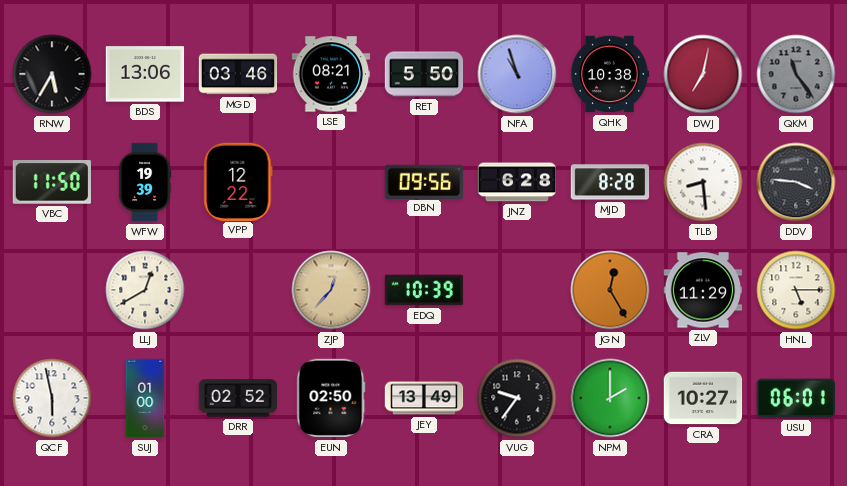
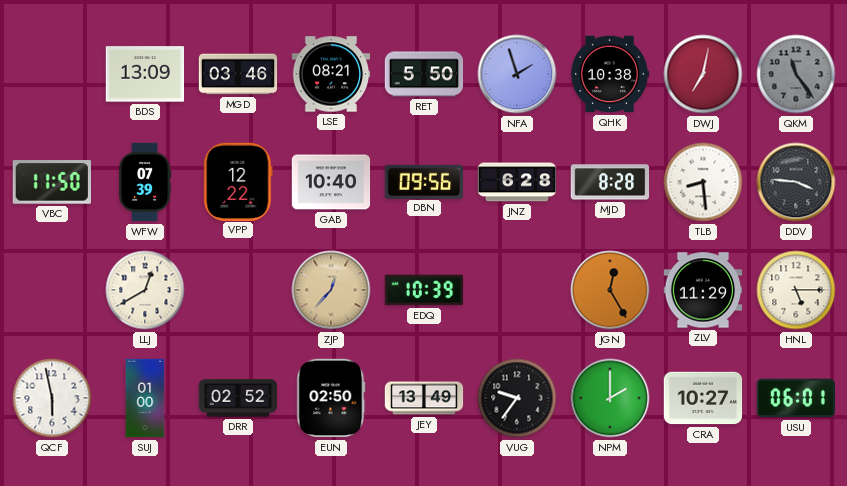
RNW: 5:35 -> none (52, 74)
BDS: 13:06 -> 13:09 (145, 74)
NFA: 10:57 -> 1:57 (517, 74)
WFW: 19:39 -> 07:39 (146, 182)
GAB: none -> 10:40 (331, 182)
